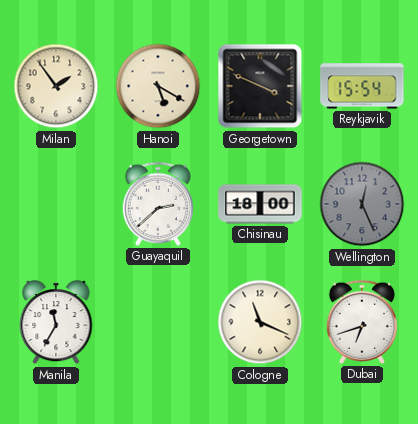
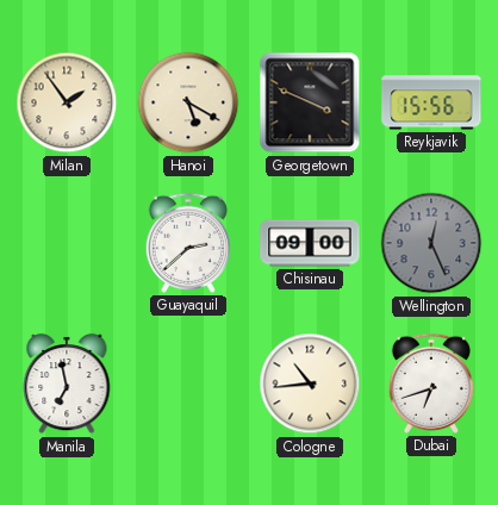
Reykjavik: 15:54 -> 15:56 (431, 102)
Chisinau: 18:00 -> 09:00 (310, 243)
Manila: 11:35 -> 6:58 (67, 384)
Cologne: 11:19 -> 10:44 (310, 384)
